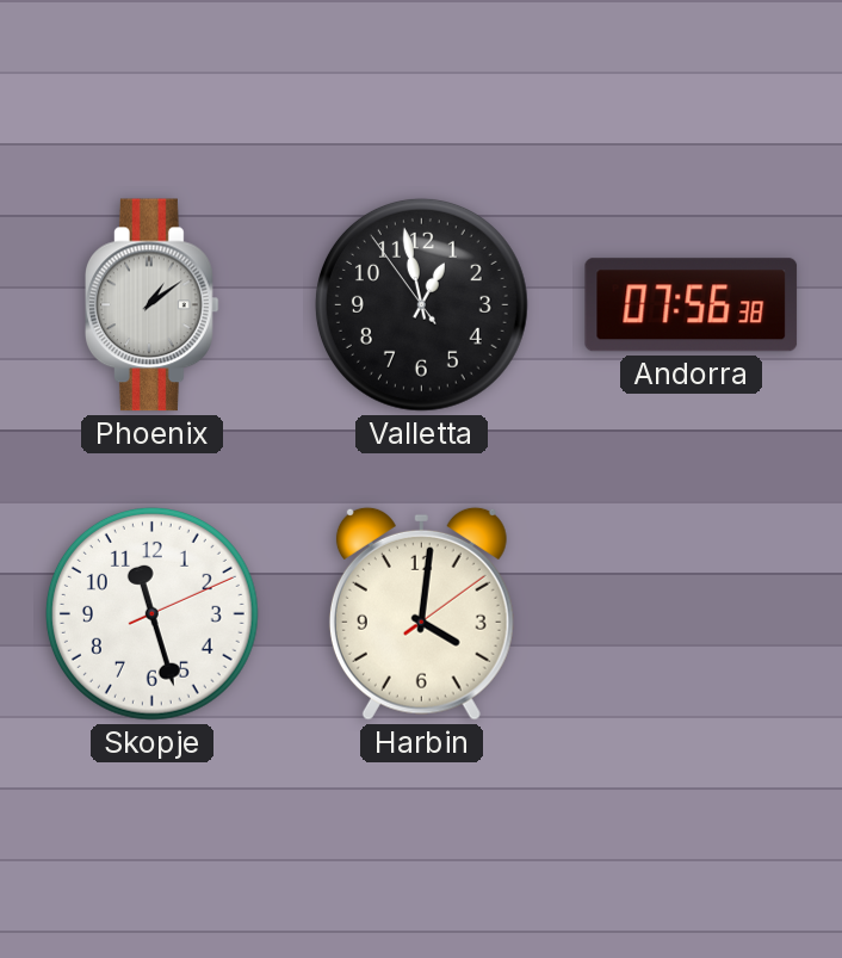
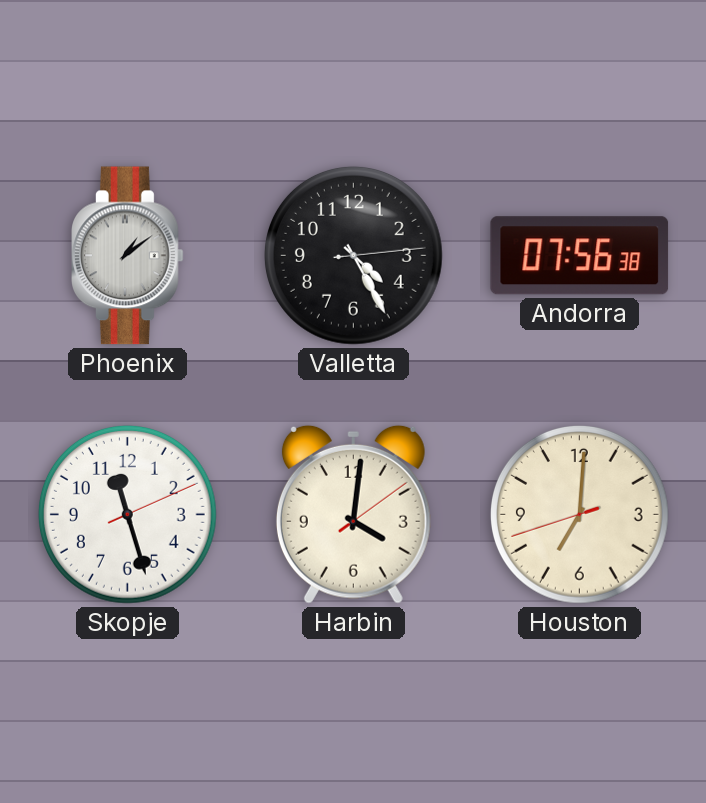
Valletta: 12:57 -> 4:25 (353, 255)
Houston: none -> 7:00 (579, 514)
